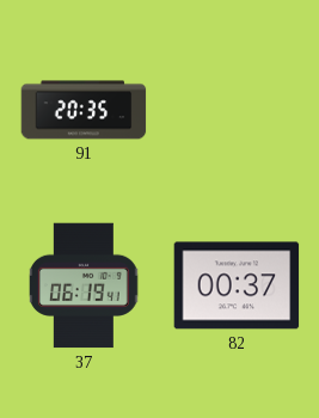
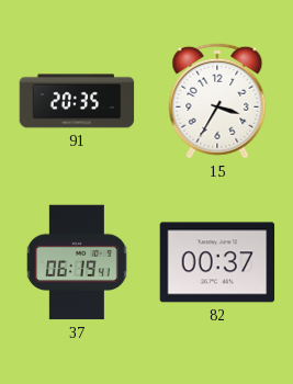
15: none -> 3:35 (217, 101)
